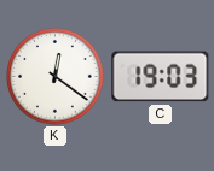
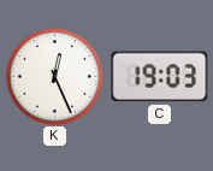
K: 12:21 -> 12:26 (55, 77)
